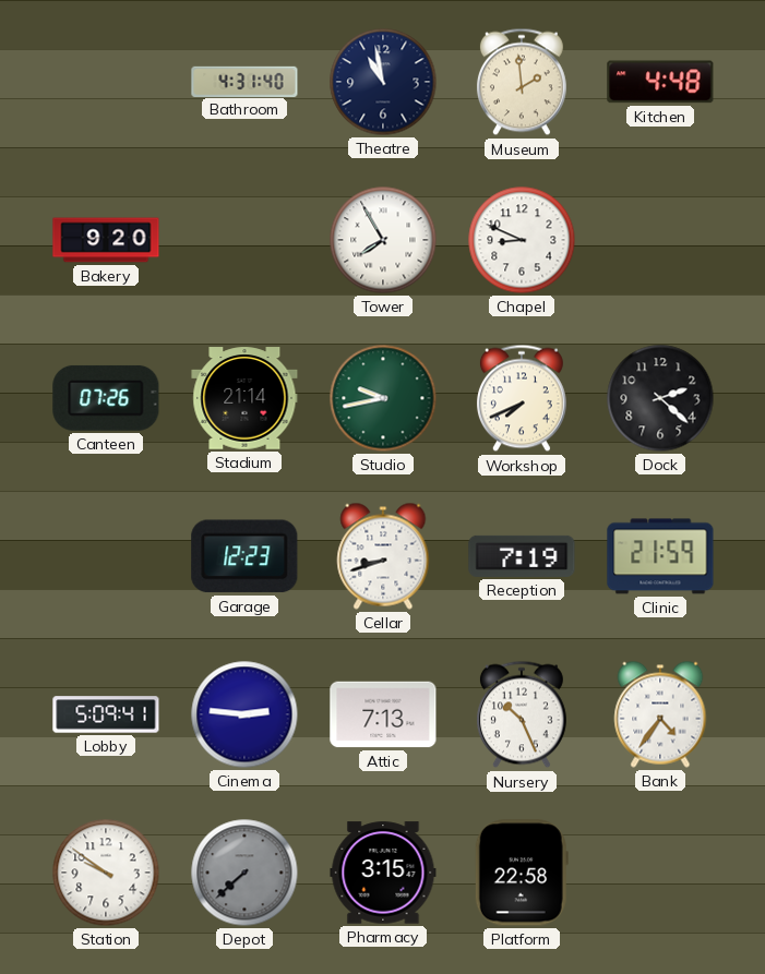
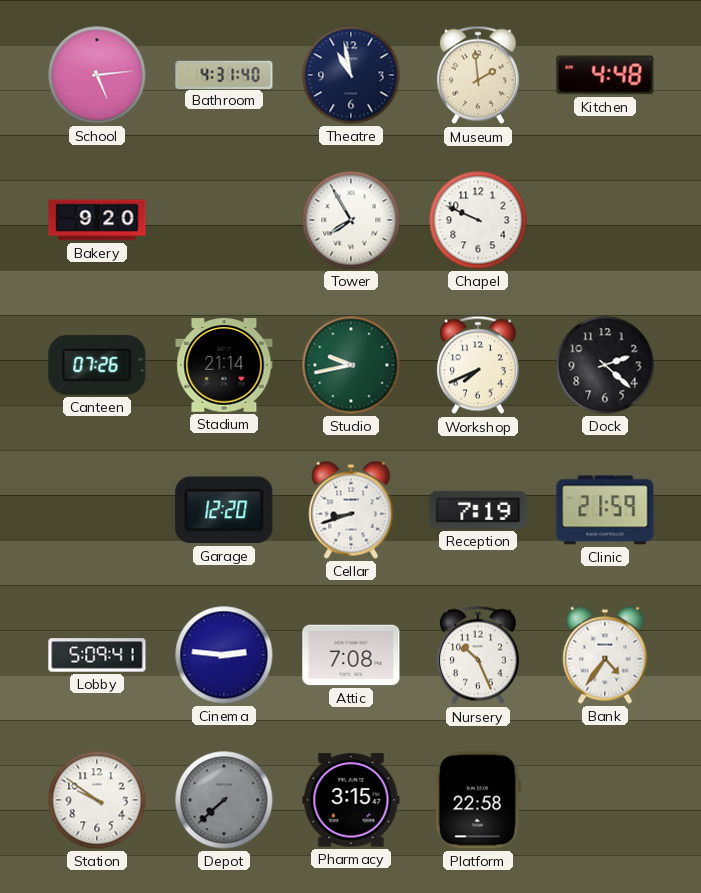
School: none -> 5:14 (97, 75)
Chapel: 8:49 -> 9:49 (478, 220)
Garage: 12:23 -> 12:20 (224, 510)
Attic: 7:13 -> 7:08 (351, 655)
